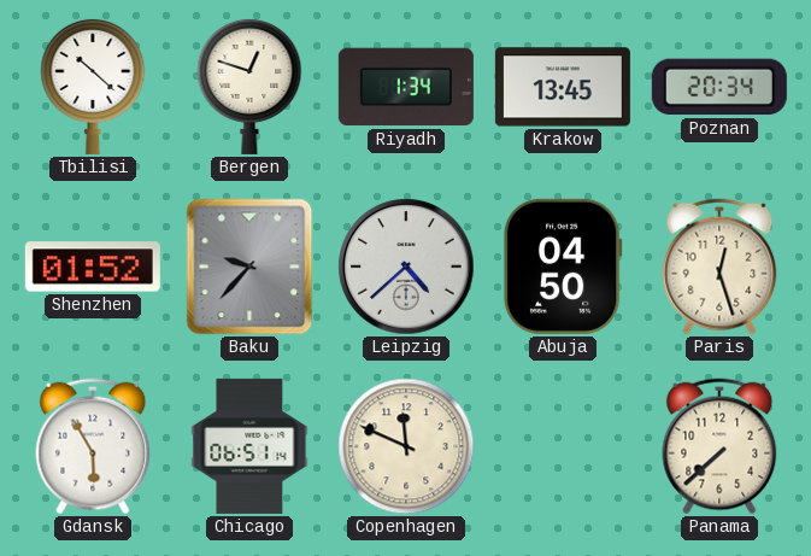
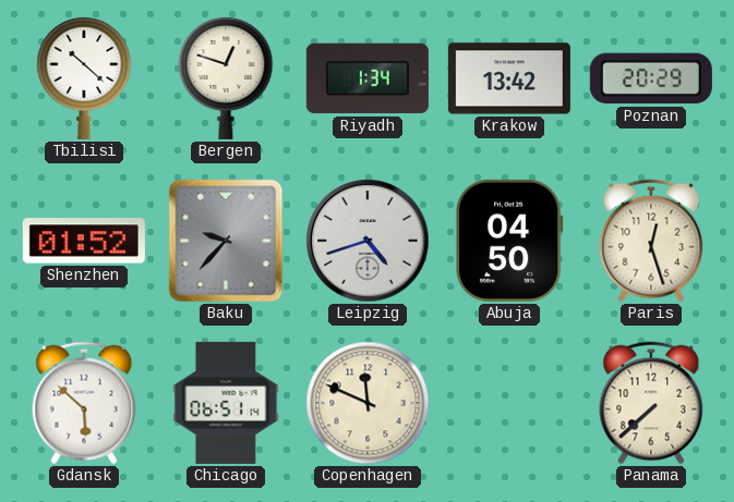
Krakow: 13:45 -> 13:42 (509, 78)
Poznan: 20:34 -> 20:29 (651, 78)
Leipzig: 4:38 -> 4:42 (368, 241)
Gdansk: 5:55 -> 5:52 (84, 403)
